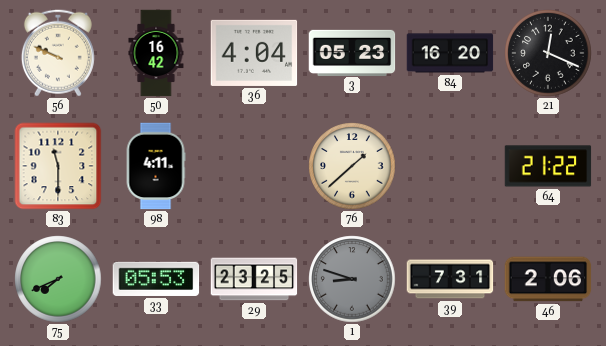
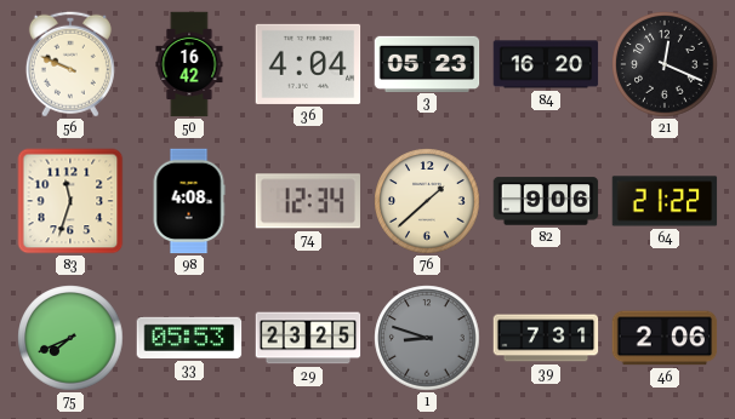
83: 11:30 -> 11:33 (70, 201)
98: 4:11 -> 4:08 (189, 201)
74: none -> 12:34 (307, 201)
82: none -> 9:06 (546, 201)
